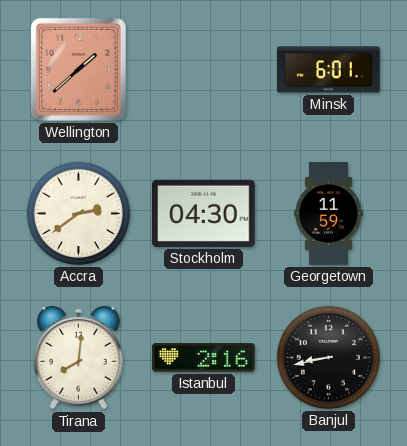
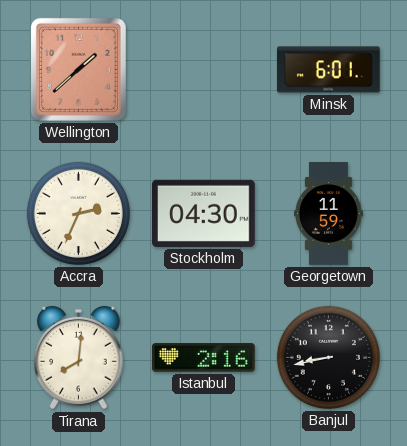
Accra: 2:39 -> 2:34 (78, 213)
